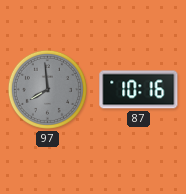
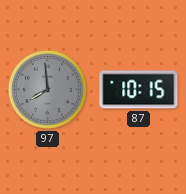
87: 10:16 -> 10:15 (139, 90)
